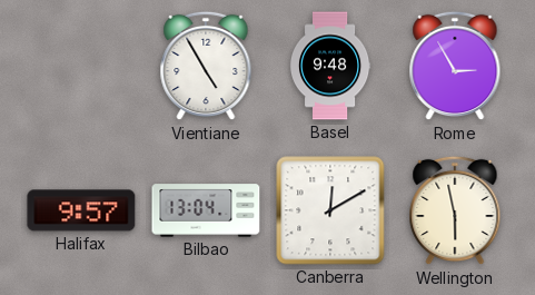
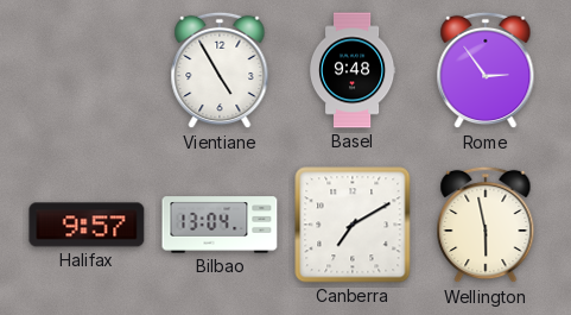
Rome: 2:55 -> 2:54 (486, 70)
Canberra: 12:10 -> 7:10 (353, 225)
